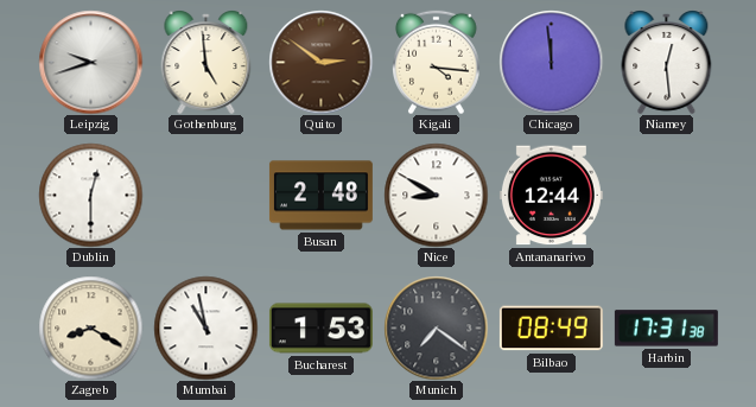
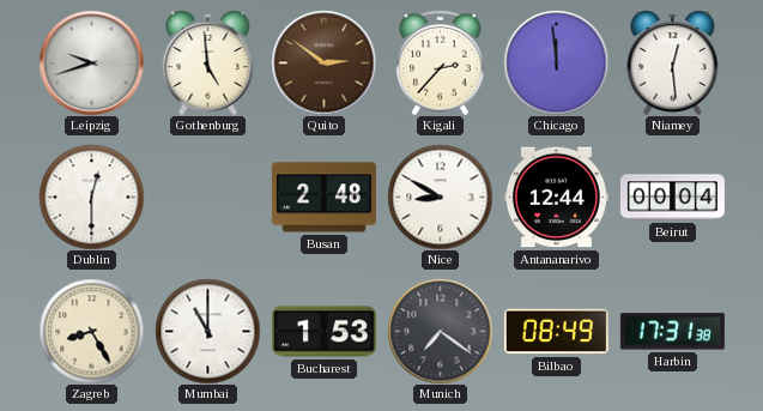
Kigali: 4:16 -> 2:37 (441, 62)
Beirut: none -> 00:04 (672, 198)
Zagreb: 8:20 -> 8:25 (91, 331)
Mumbai: 10:58 -> 11:00 (207, 331)
